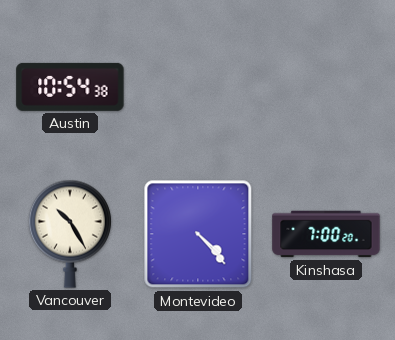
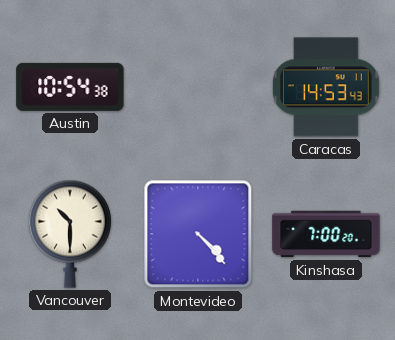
Caracas: none -> 14:53 (327, 87)
Vancouver: 10:25 -> 10:30 (70, 234)
